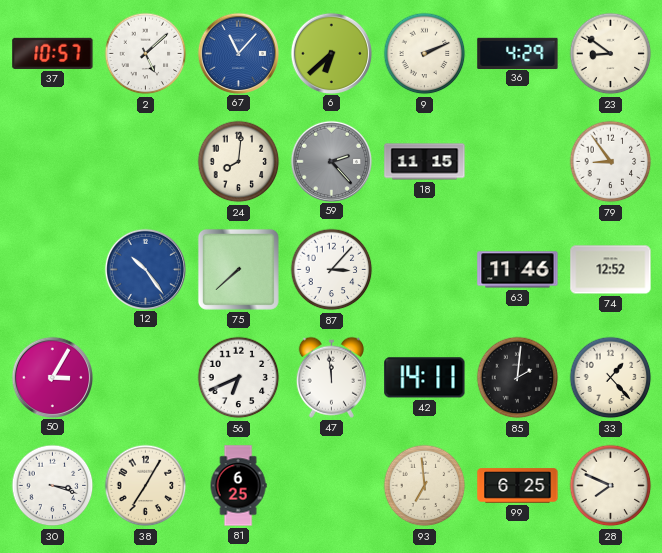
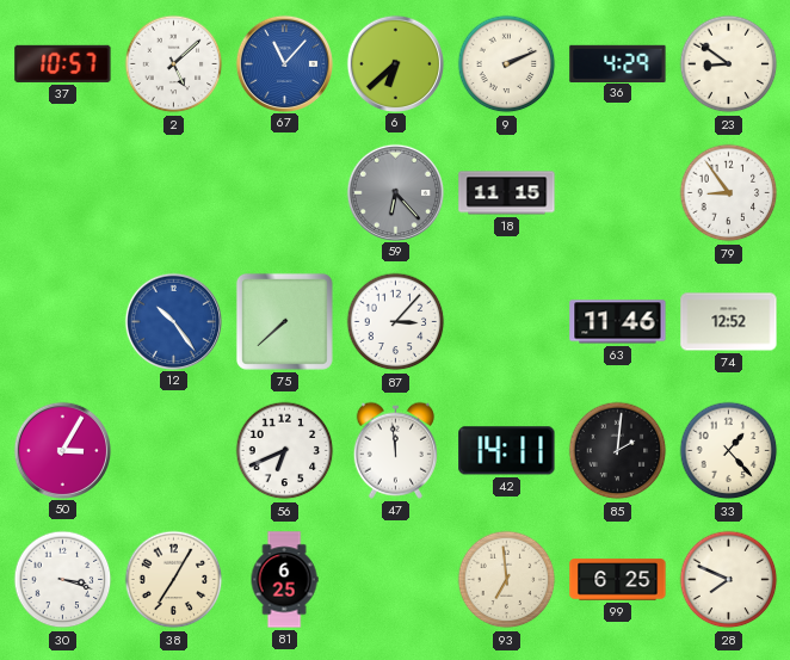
24: 8:01 -> none (239, 162)
59: 2:23 -> 6:23 (395, 192)
